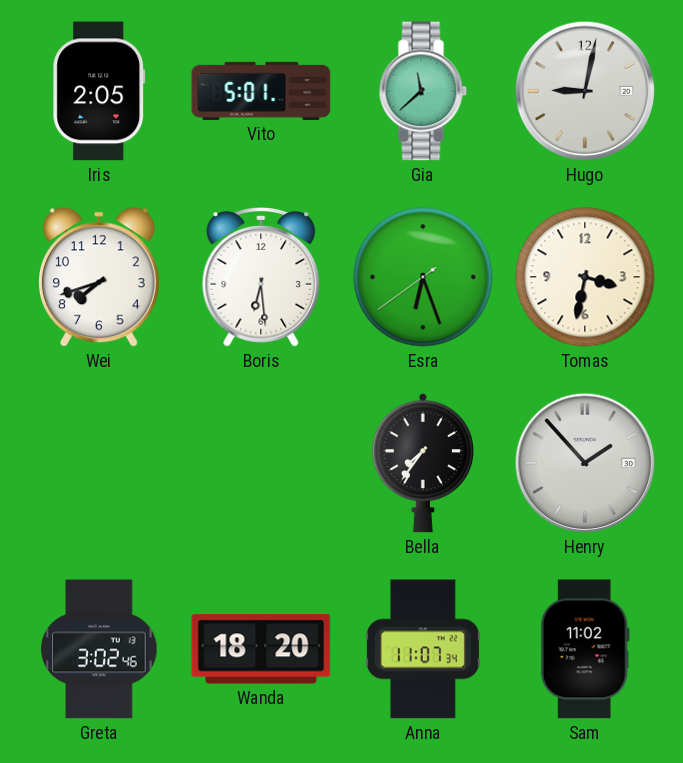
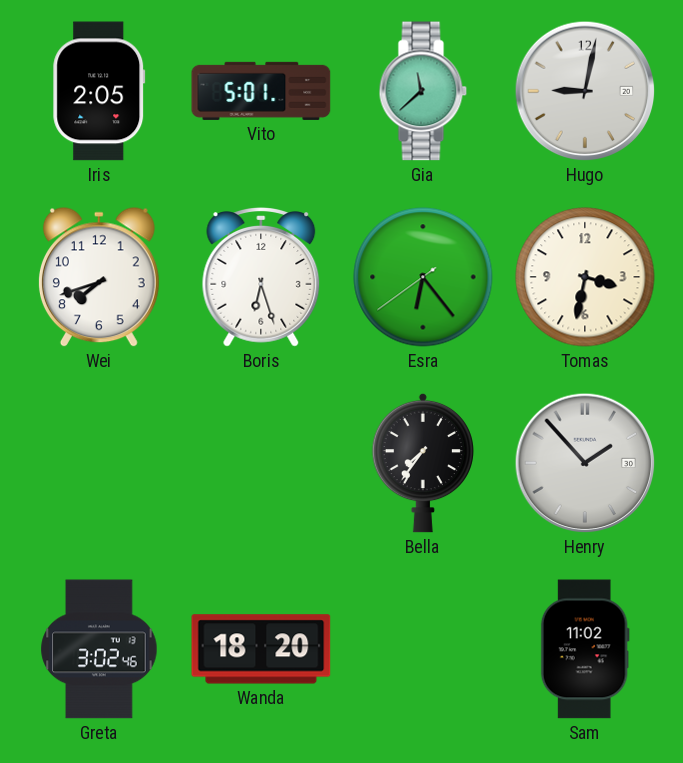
Boris: 6:29 -> 6:27 (261, 277)
Esra: 6:26 -> 6:23 (423, 277)
Anna: 11:07 -> none (423, 649)
